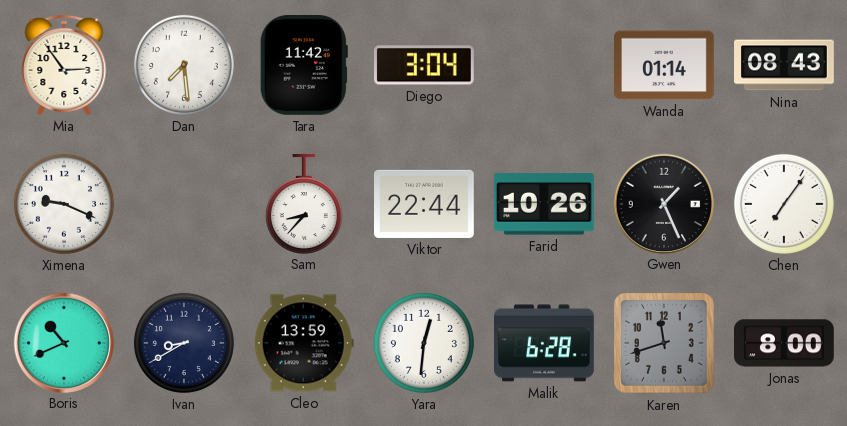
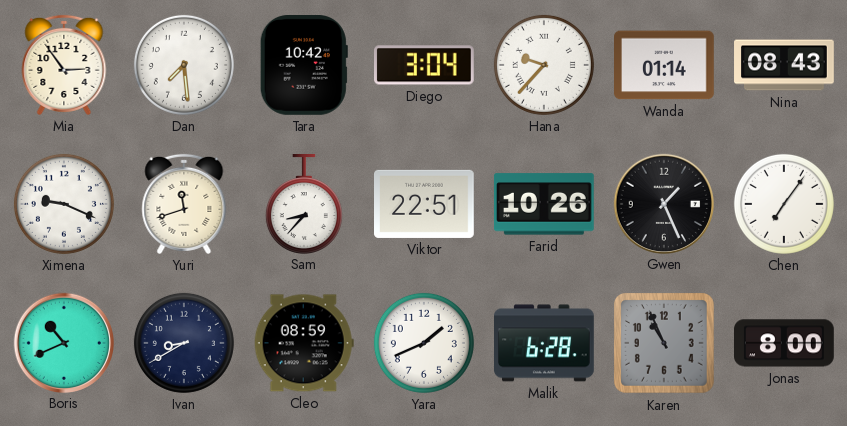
Tara: 11:42 -> 10:42 (304, 66)
Hana: none -> 9:37 (544, 65)
Yuri: none -> 11:42 (184, 204)
Viktor: 22:44 -> 22:51 (425, 204)
Cleo: 13:59 -> 08:59 (304, 343)
Yara: 12:31 -> 1:41 (424, 343)
Karen: 11:42 -> 10:56 (665, 344)
